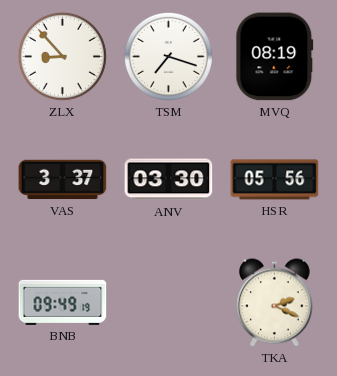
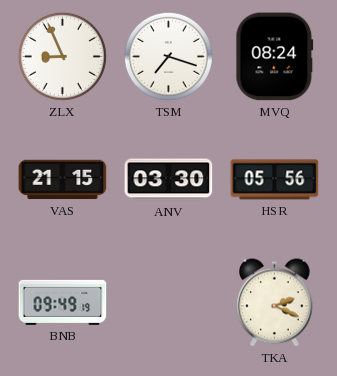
ZLX: 8:53 -> 8:56 (62, 56)
MVQ: 08:19 -> 08:24 (275, 57)
VAS: 3:37 -> 21:15 (63, 180)
